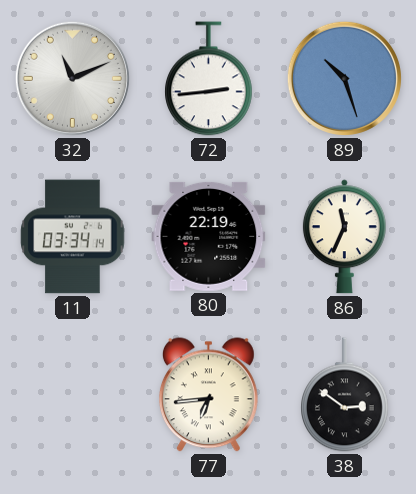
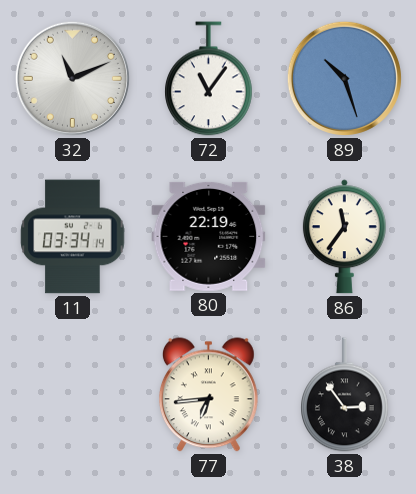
72: 2:44 -> 11:06 (209, 79)
86: 11:34 -> 11:36 (344, 237)
38: 2:51 -> 2:54 (345, 395)
